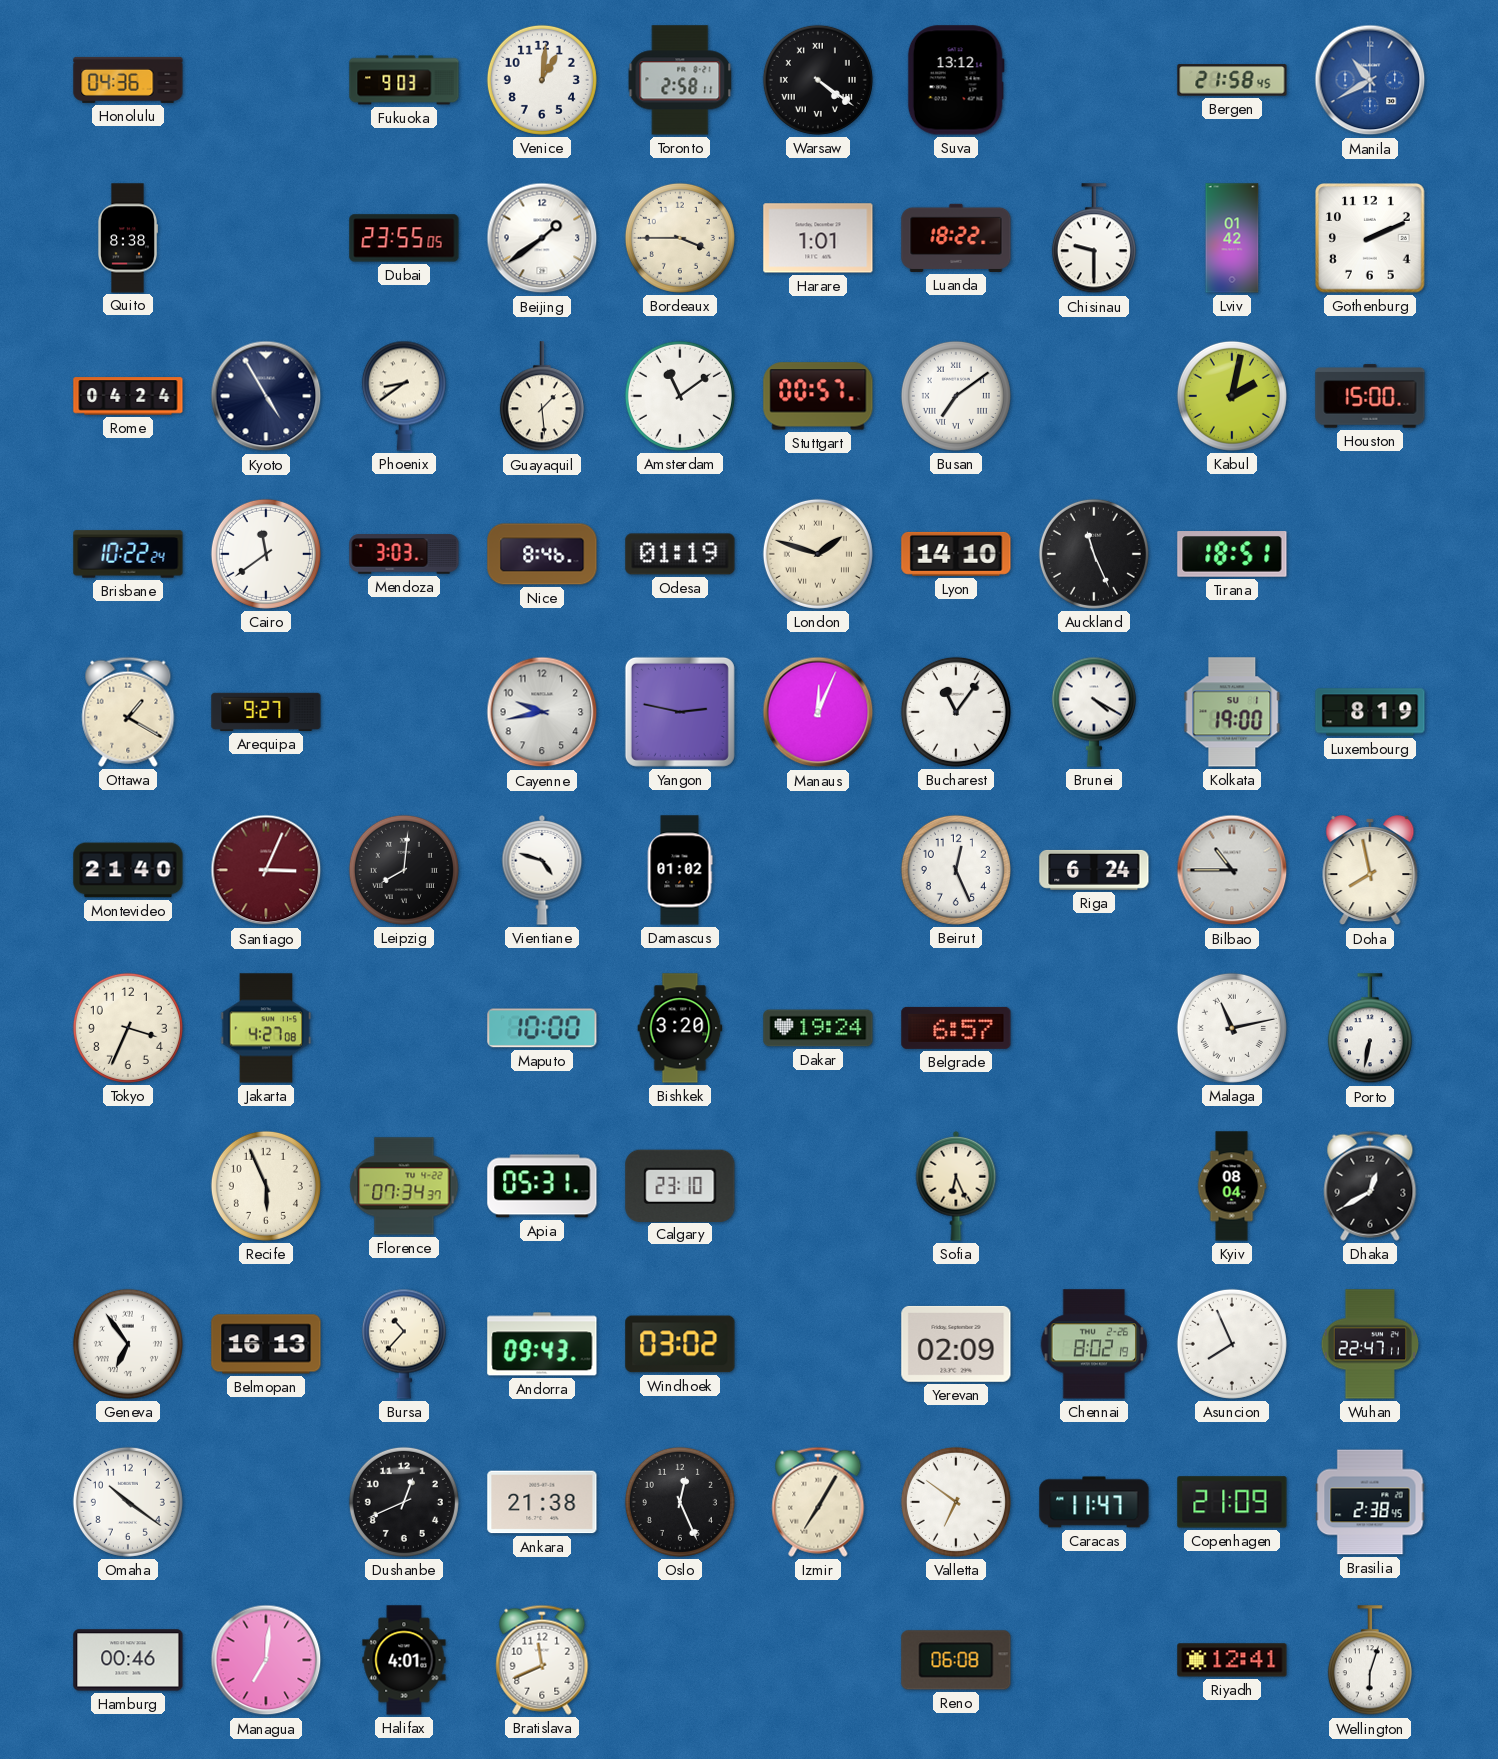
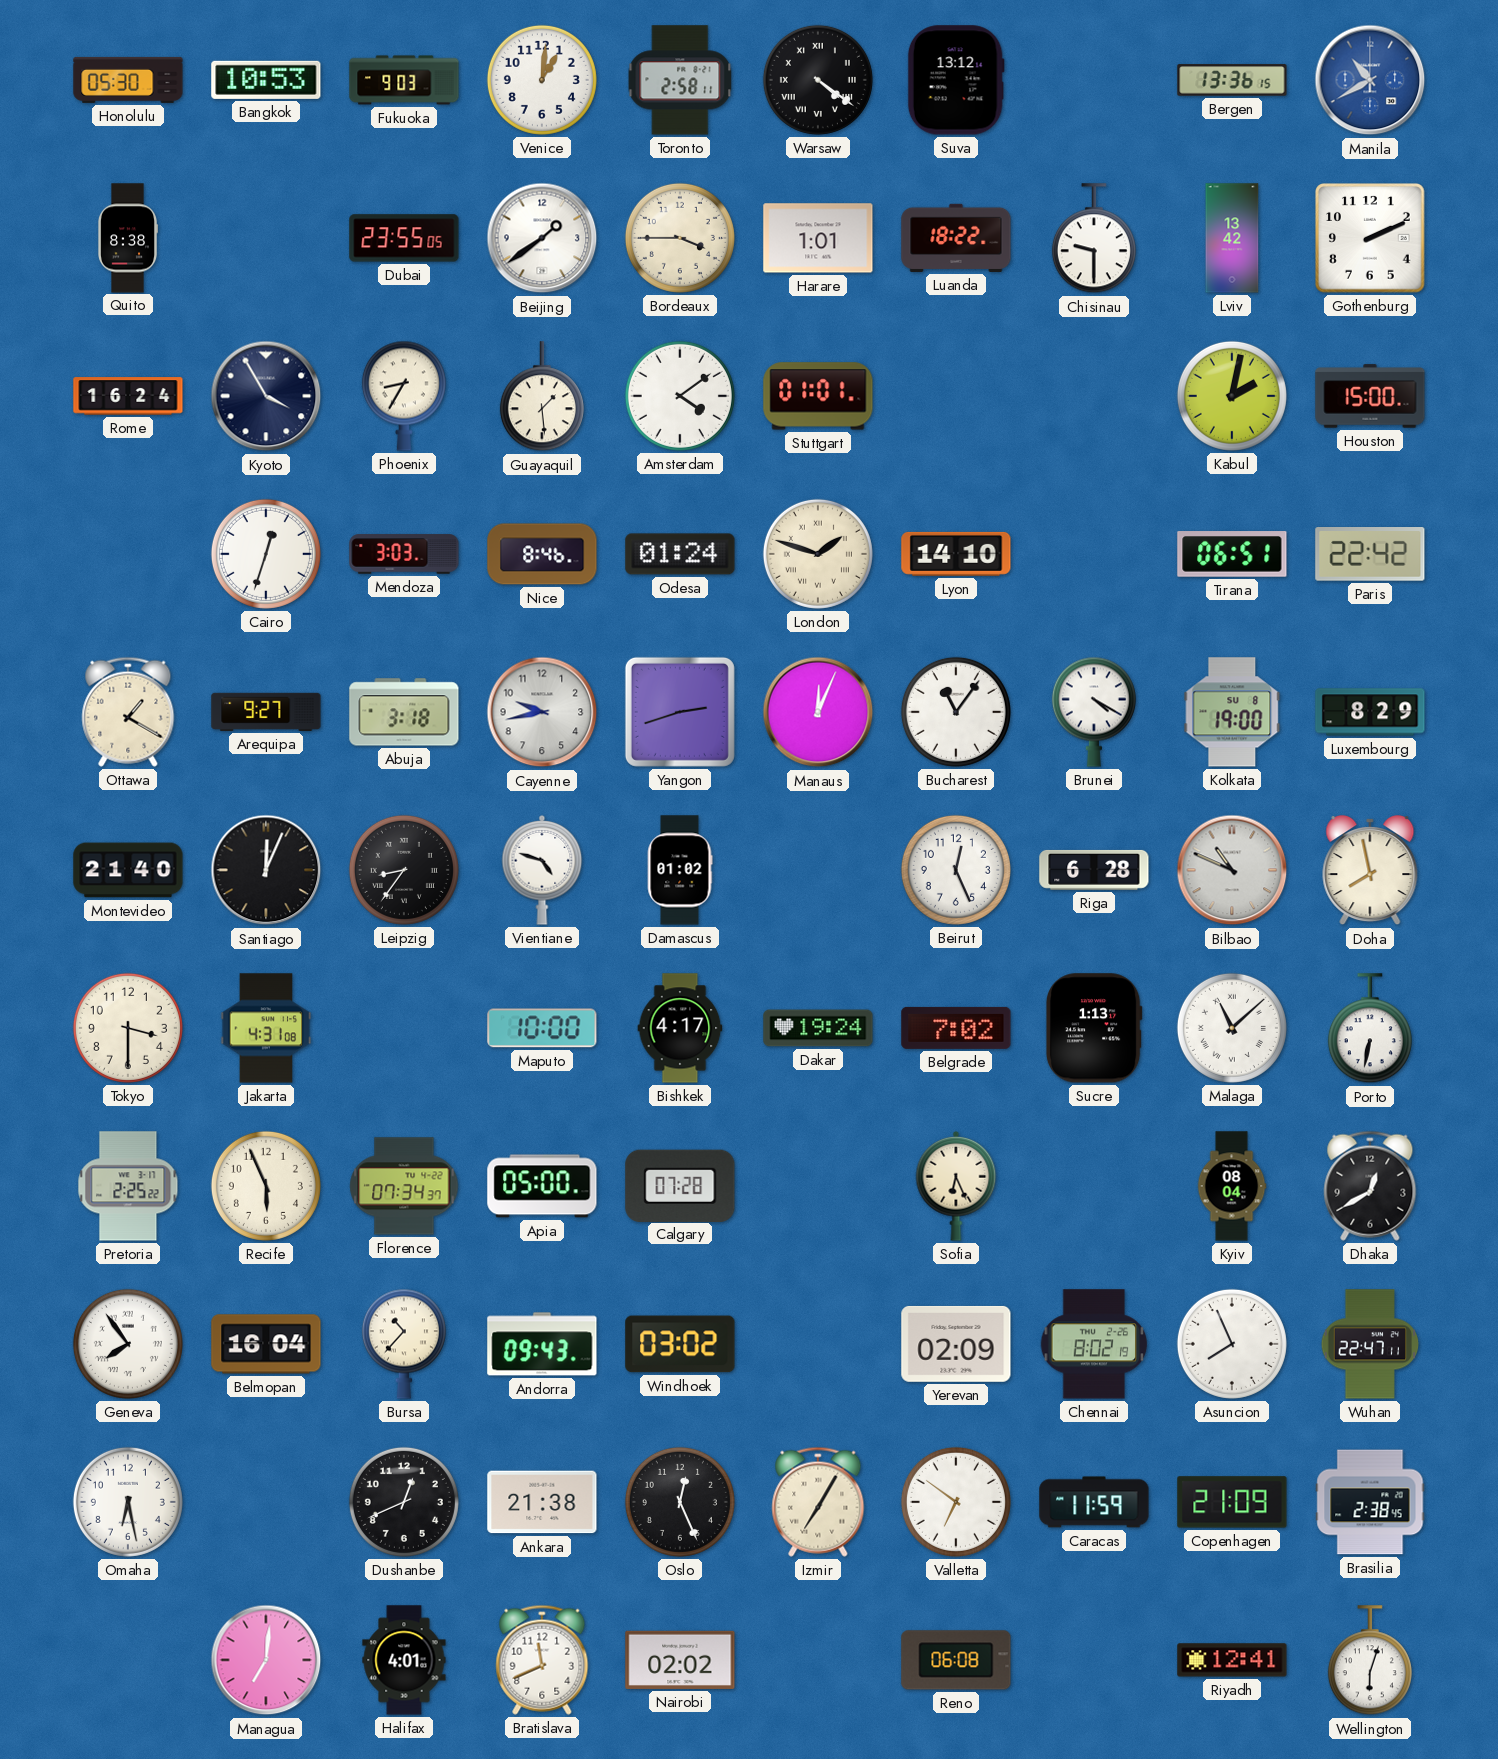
Honolulu: 04:36 -> 05:30 (128, 80)
Bangkok: none -> 10:53 (266, 80)
Bergen: 21:58 -> 13:36 (1232, 80)
Lviv: 01:42 -> 13:42 (1232, 238)
Rome: 04:24 -> 16:24 (128, 396)
Kyoto: 4:55 -> 3:55 (266, 396)
Phoenix: 8:39 -> 8:35 (404, 396)
Amsterdam: 11:09 -> 4:09 (680, 396)
Stuttgart: 00:57 -> 01:01 (818, 396)
Busan: 7:09 -> none (956, 396)
Brisbane: 10:22 -> none (128, 554)
Cairo: 11:39 -> 12:33 (266, 554)
Odesa: 01:19 -> 01:24 (680, 554)
Auckland: 11:26 -> none (1094, 554)
Tirana: 18:51 -> 06:51 (1232, 554)
Paris: none -> 22:42 (1370, 555)
Abuja: none -> 3:18 (404, 712)
Yangon: 2:47 -> 2:42 (680, 712)
Kolkata date: SU 1 -> SU 8 (1232, 712)
Luxembourg: 8:19 -> 8:29 (1370, 712)
Santiago: 3:04 -> 12:04 (266, 870)
Santiago dial: burgundy -> black (266, 870)
Leipzig: 8:01 -> 8:36 (404, 870)
Riga: 6:24 -> 6:28 (1094, 870)
Bilbao: 10:45 -> 10:49 (1232, 870)
Tokyo: 3:34 -> 3:30 (128, 1028)
Jakarta: 4:27 -> 4:31 (266, 1028)
Bishkek: 3:20 -> 4:17 (680, 1028)
Belgrade: 6:57 -> 7:02 (956, 1028)
Sucre: none -> 1:13 (1094, 1028)
Malaga: 11:13 -> 11:08 (1232, 1028)
Pretoria: none -> 2:25 (128, 1186)
Apia: 05:31 -> 05:00 (542, 1186)
Calgary: 23:10 -> 07:28 (680, 1185)
Geneva: 6:54 -> 7:54 (128, 1344)
Belmopan: 16:13 -> 16:04 (266, 1344)
Omaha: 10:21 -> 6:28 (128, 1502)
Caracas: 11:47 -> 11:59 (1094, 1502)
Hamburg: 00:46 -> none (128, 1660)
Nairobi: none -> 02:02 (680, 1660)
